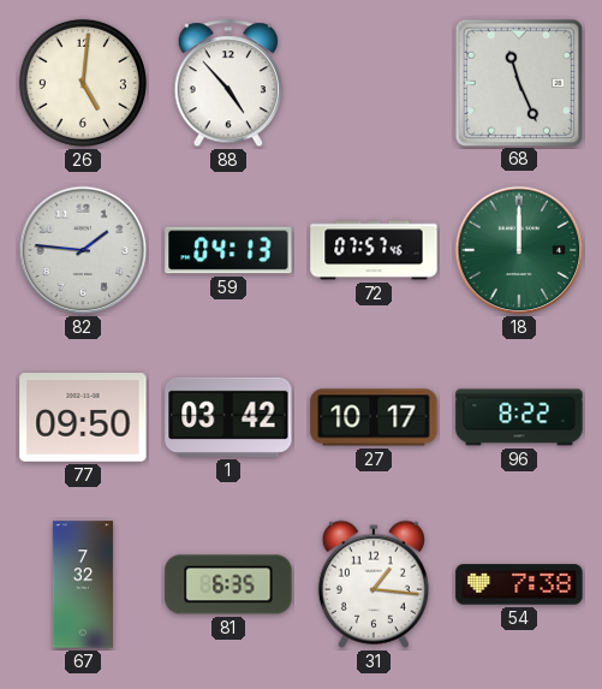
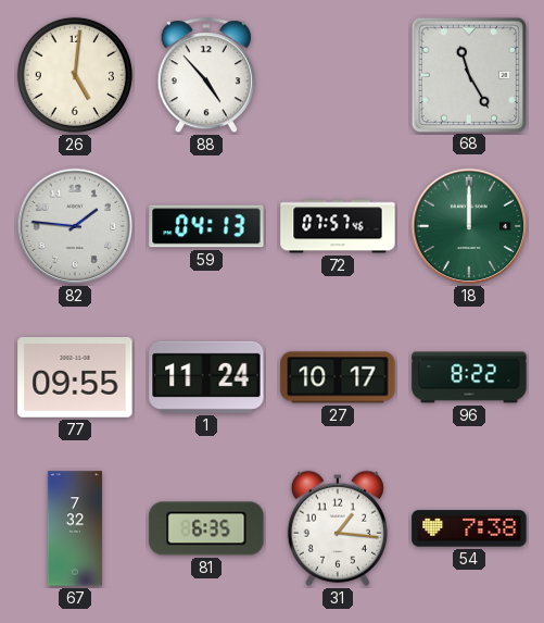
68: 11:26 -> 11:25 (468, 74)
77: 09:50 -> 09:55 (75, 378)
1: 03:42 -> 11:24 (206, 377)
